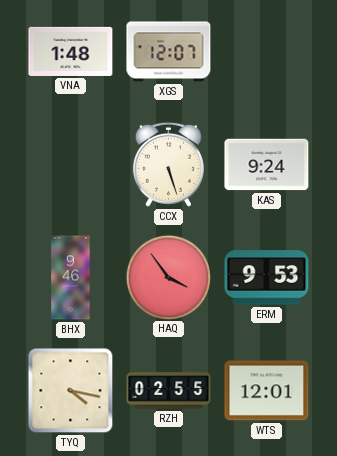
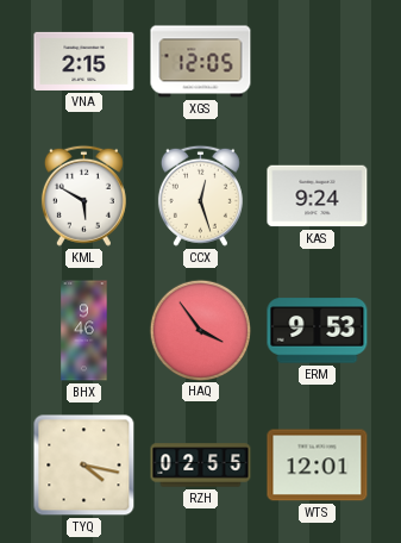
VNA: 1:48 -> 2:15 (84, 61)
XGS: 12:07 -> 12:05 (201, 62)
KML: none -> 5:50 (83, 195)
CCX: 5:27 -> 12:27 (200, 195)
